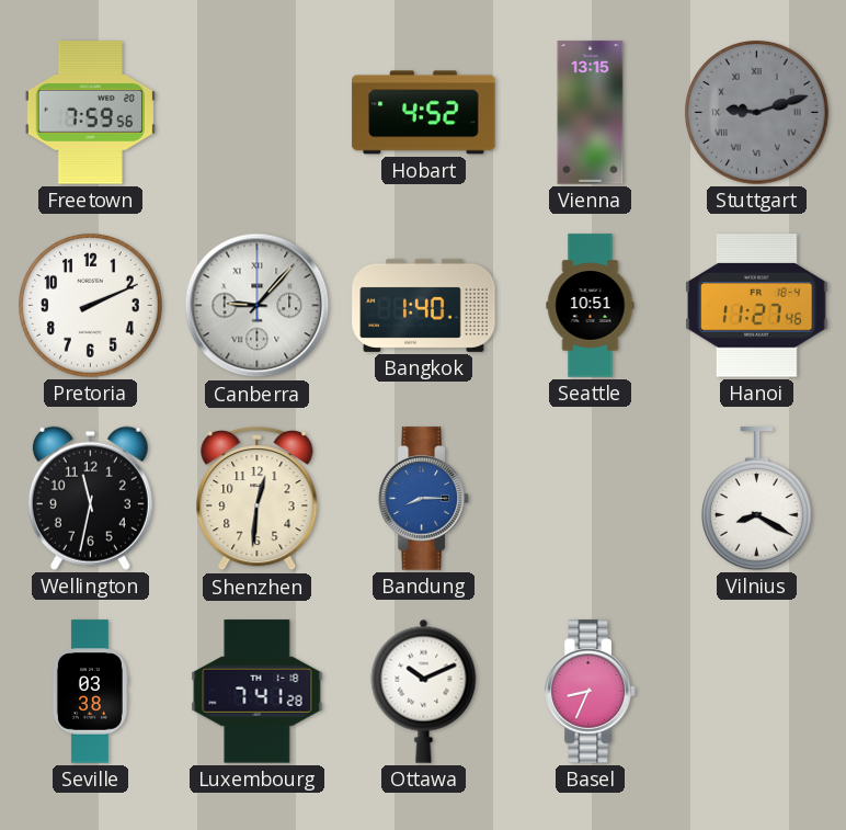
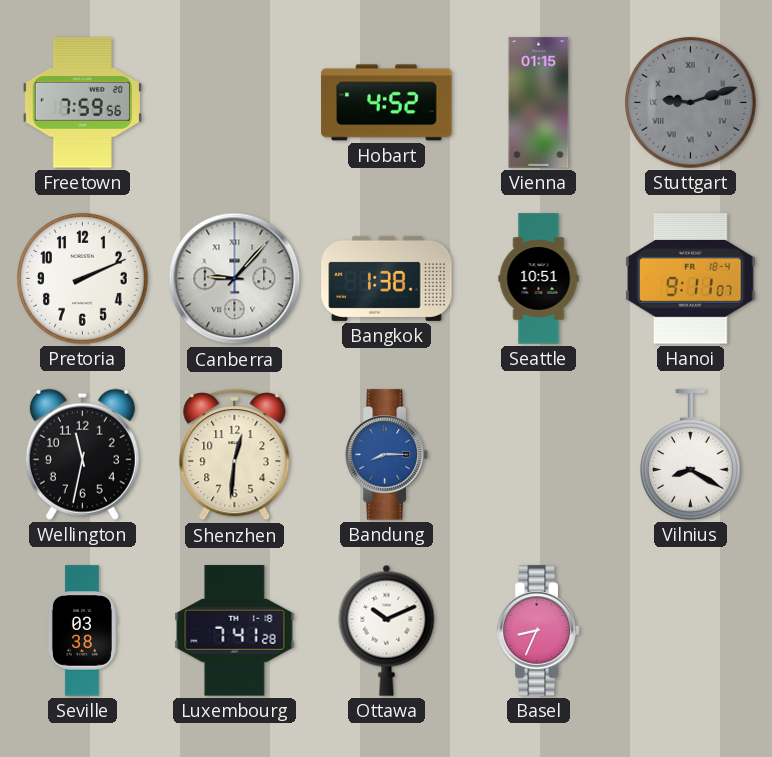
Vienna: 13:15 -> 01:15 (539, 103)
Bangkok: 1:40 -> 1:38 (387, 278)
Hanoi: 11:27 -> 9:11 (691, 279)
